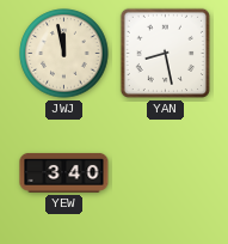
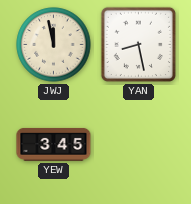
YEW: 3:40 -> 3:45 (54, 144)
